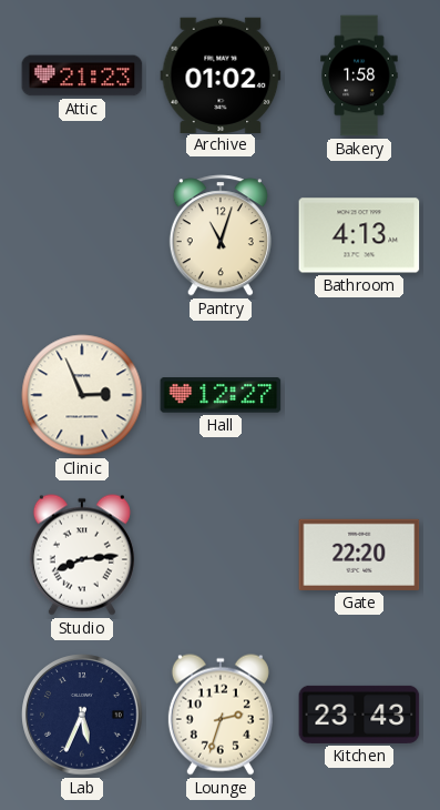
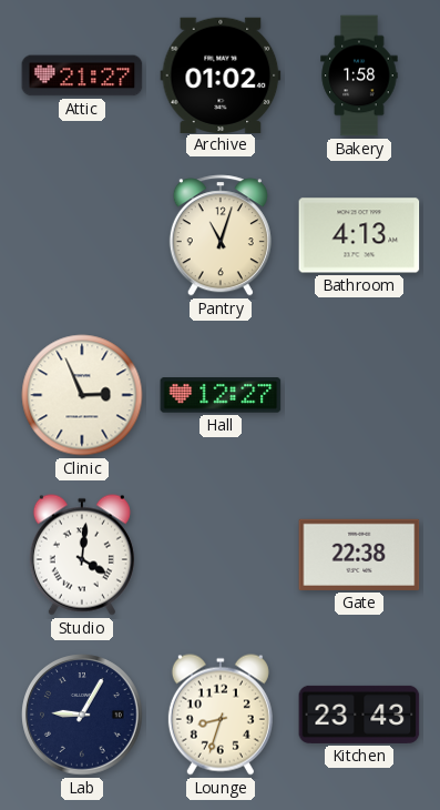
Attic: 21:23 -> 21:27 (82, 75)
Studio: 8:14 -> 4:01 (82, 555)
Gate: 22:20 -> 22:38 (359, 555)
Lab: 5:34 -> 9:05 (82, 715)
Lounge: 2:33 -> 8:33 (221, 715)
